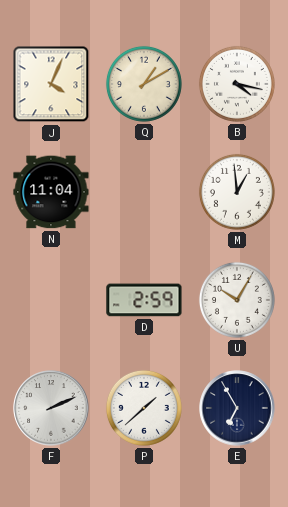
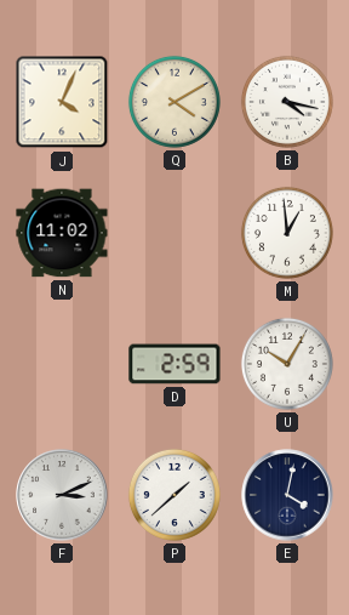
Q: 1:10 -> 4:10 (174, 102)
N: 11:04 -> 11:02 (62, 233)
F: 2:11 -> 3:11 (62, 495)
E: 6:55 -> 4:02 (287, 495)
